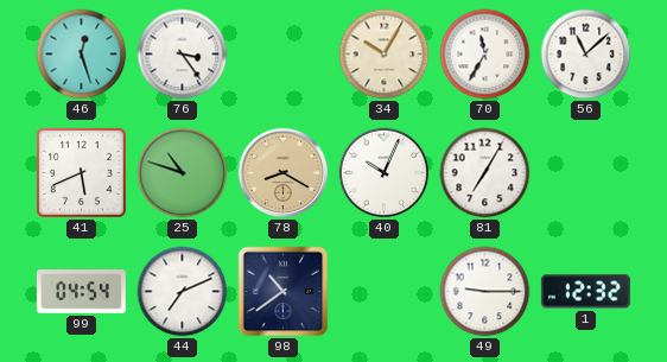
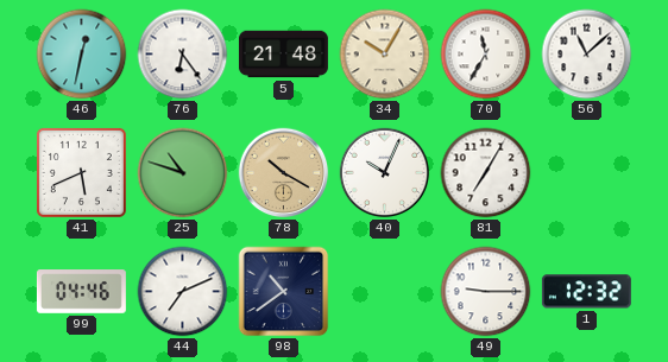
46: 12:27 -> 12:32 (82, 55)
76: 3:24 -> 6:24 (183, 55)
5: none -> 21:48 (283, 55)
78: 8:20 -> 10:20 (284, 173)
99: 04:54 -> 04:46 (81, 292)
